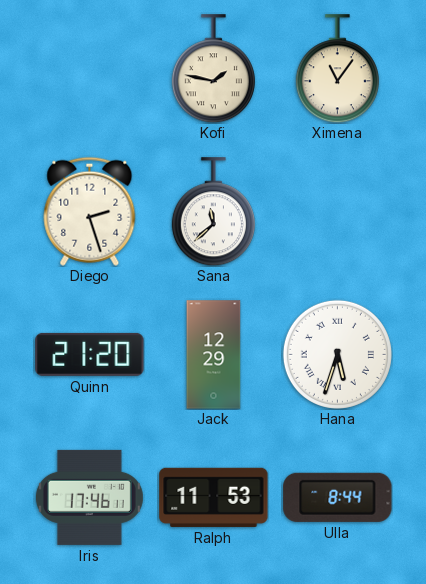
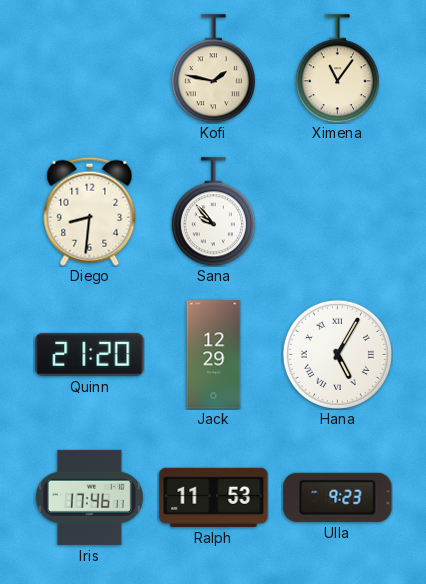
Diego: 2:27 -> 8:31 (90, 211)
Sana: 11:38 -> 9:53 (213, 212)
Hana: 5:33 -> 5:05 (337, 354)
Ulla: 8:44 -> 9:23 (338, 497)
